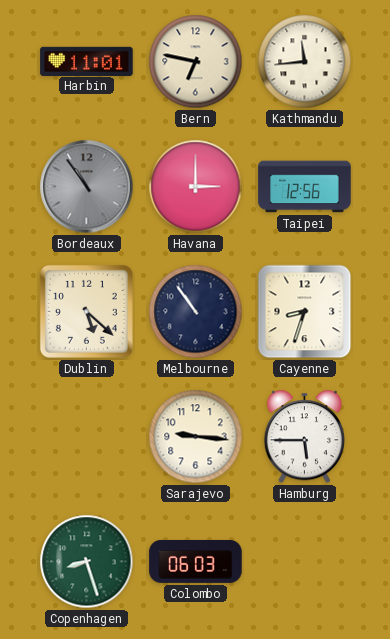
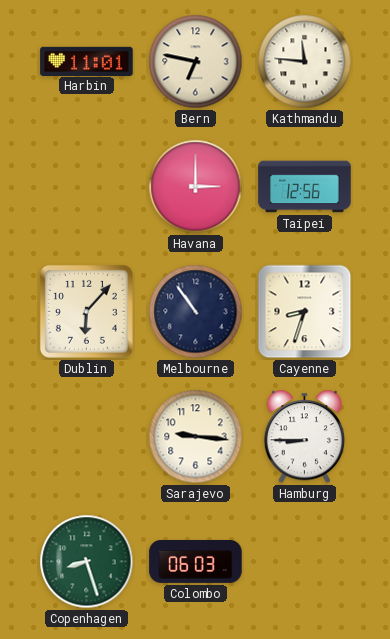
Kathmandu: 11:44 -> 11:46 (305, 62)
Bordeaux: 10:54 -> none (87, 187)
Dublin: 5:22 -> 6:07 (86, 311)
Hamburg: 5:45 -> 8:45 (304, 437)
